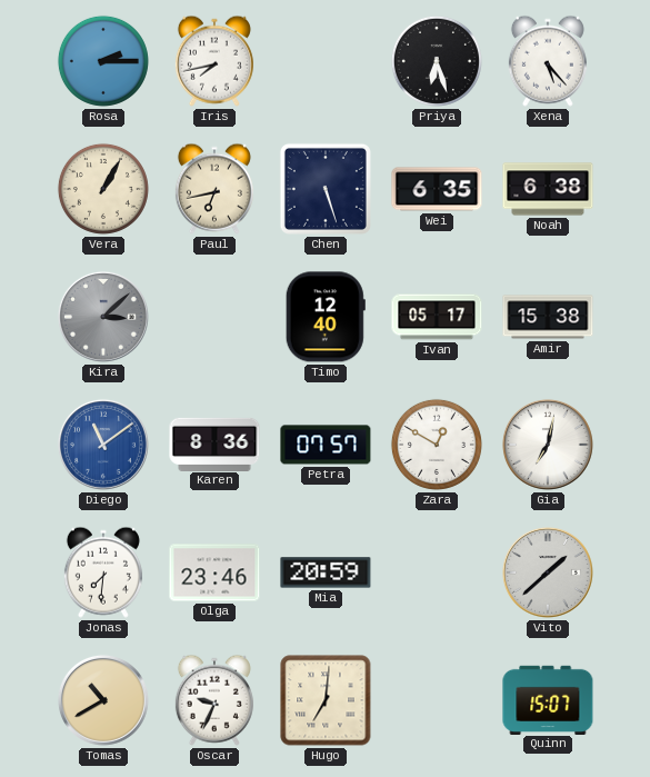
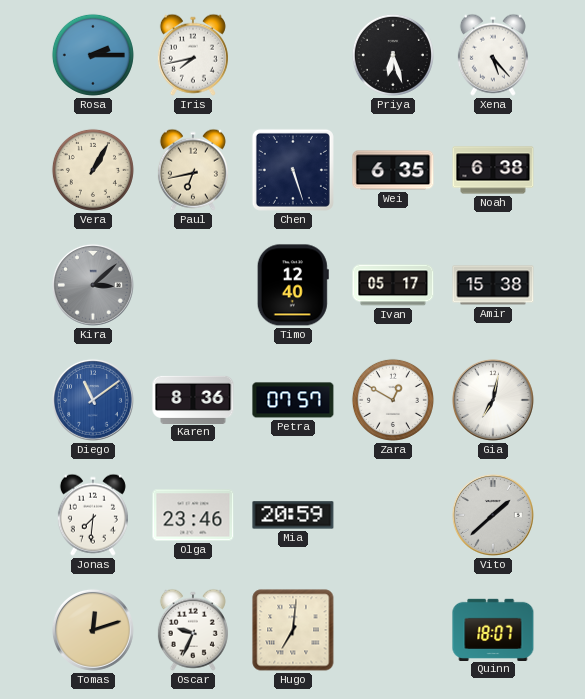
Tomas: 10:40 -> 12:12 (93, 630)
Quinn: 15:07 -> 18:07 (493, 629)
